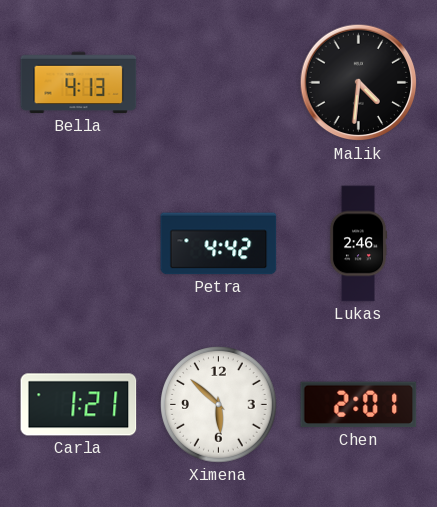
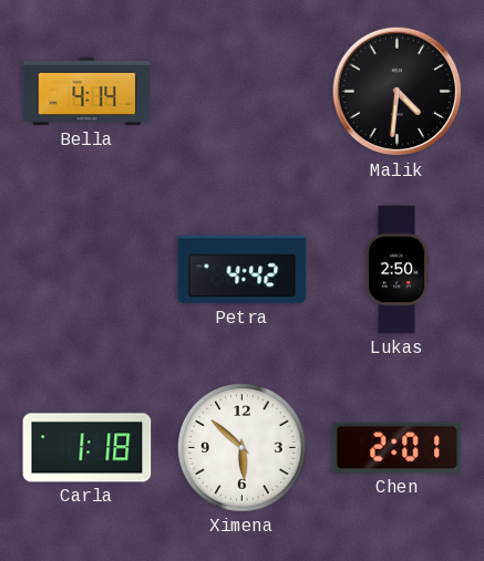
Bella: 4:13 -> 4:14 (87, 92)
Lukas: 2:46 -> 2:50 (397, 270)
Carla: 1:21 -> 1:18 (87, 448)
